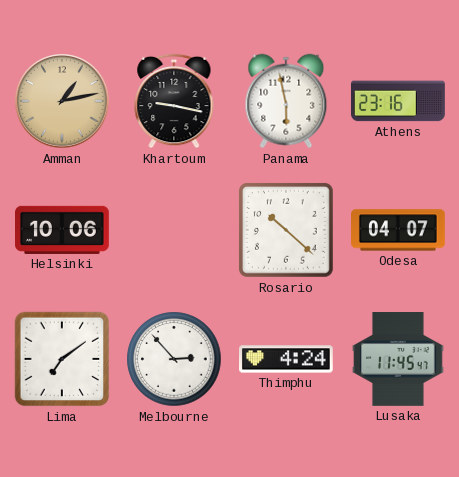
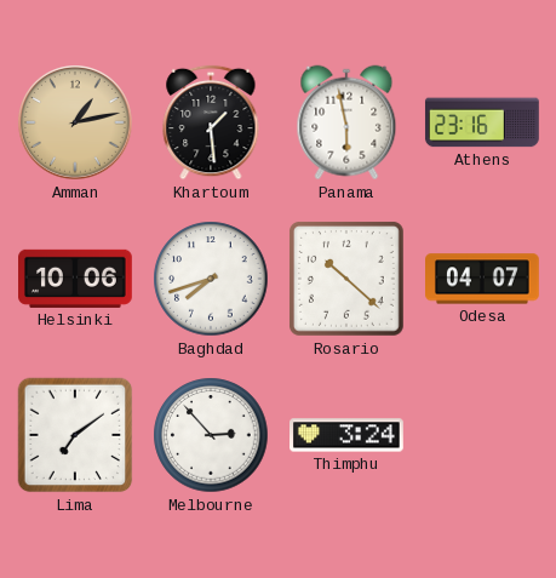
Khartoum: 9:17 -> 1:29 (211, 122)
Baghdad: none -> 7:42 (211, 279)
Thimphu: 4:24 -> 3:24 (348, 435)
Lusaka: 11:45 -> none (398, 360)
